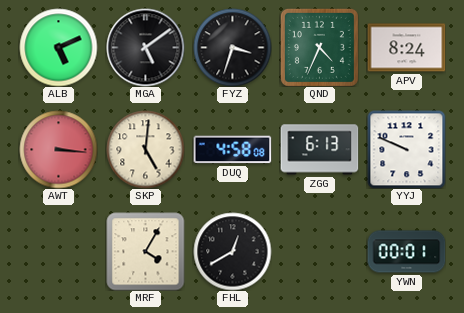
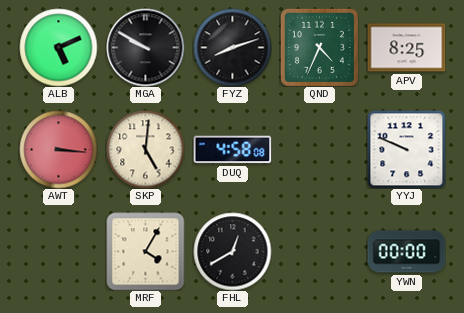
MGA: 5:09 -> 9:50 (145, 47)
FYZ: 3:33 -> 8:12 (232, 47)
APV: 8:24 -> 8:25 (406, 48)
ZGG: 6:13 -> none (319, 150)
YWN: 00:01 -> 00:00 (406, 252)
